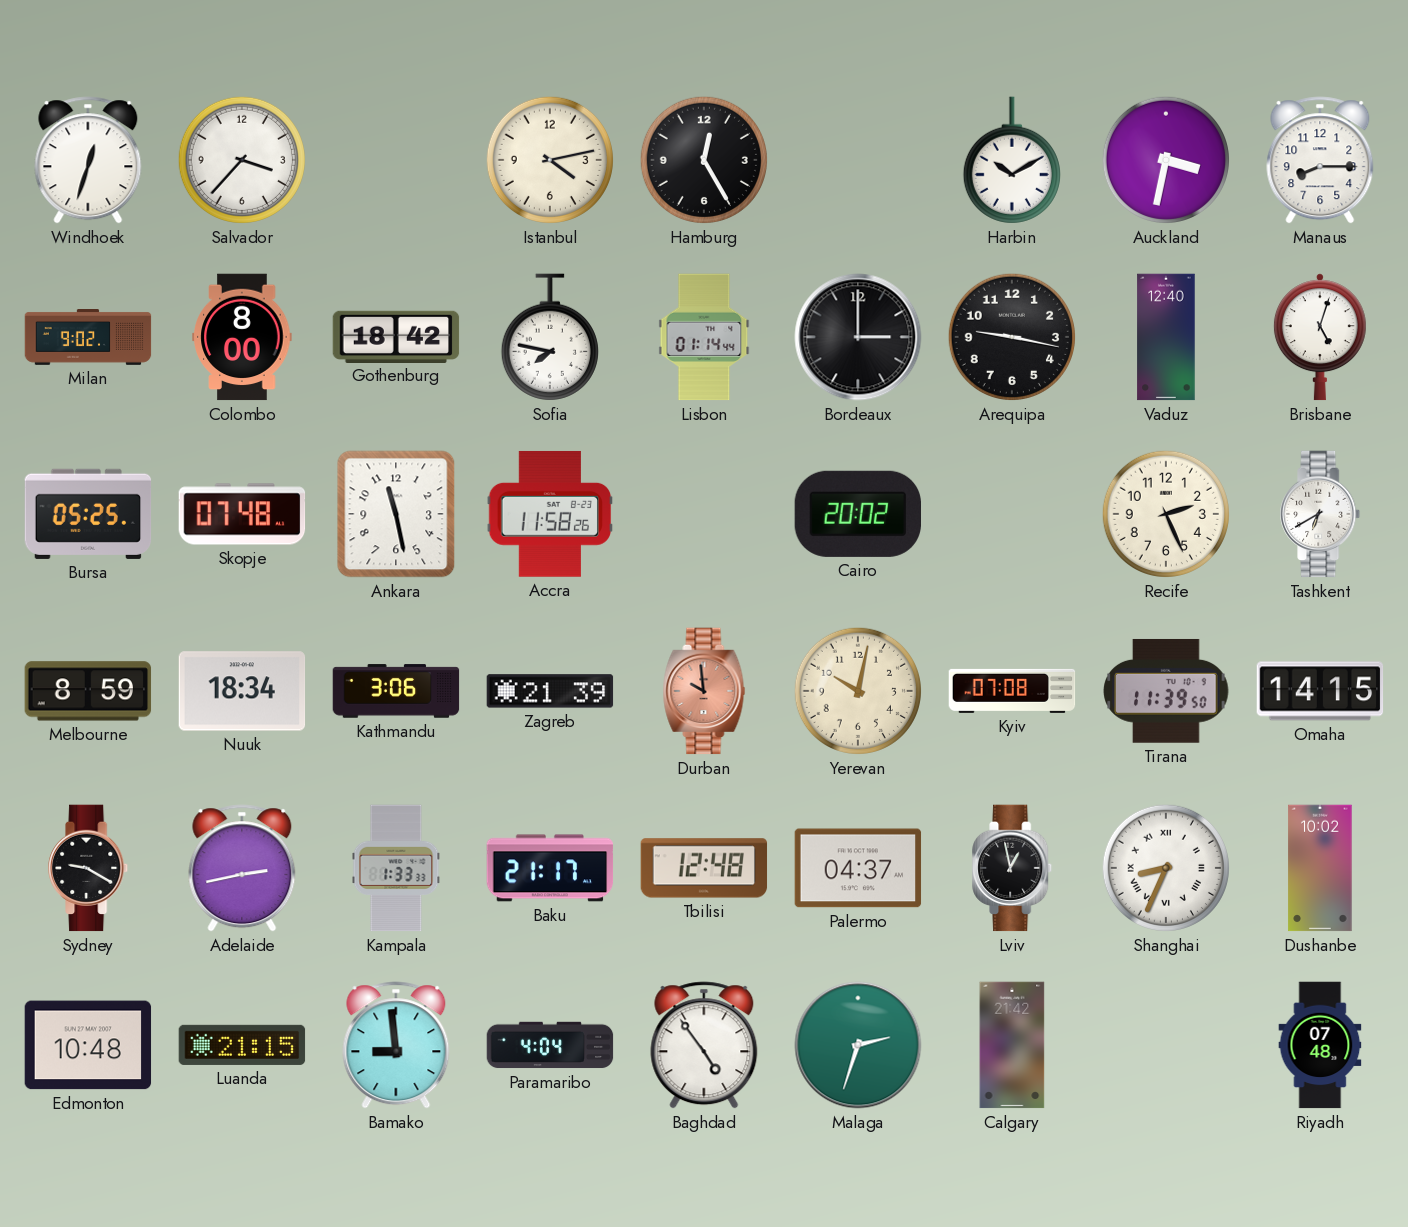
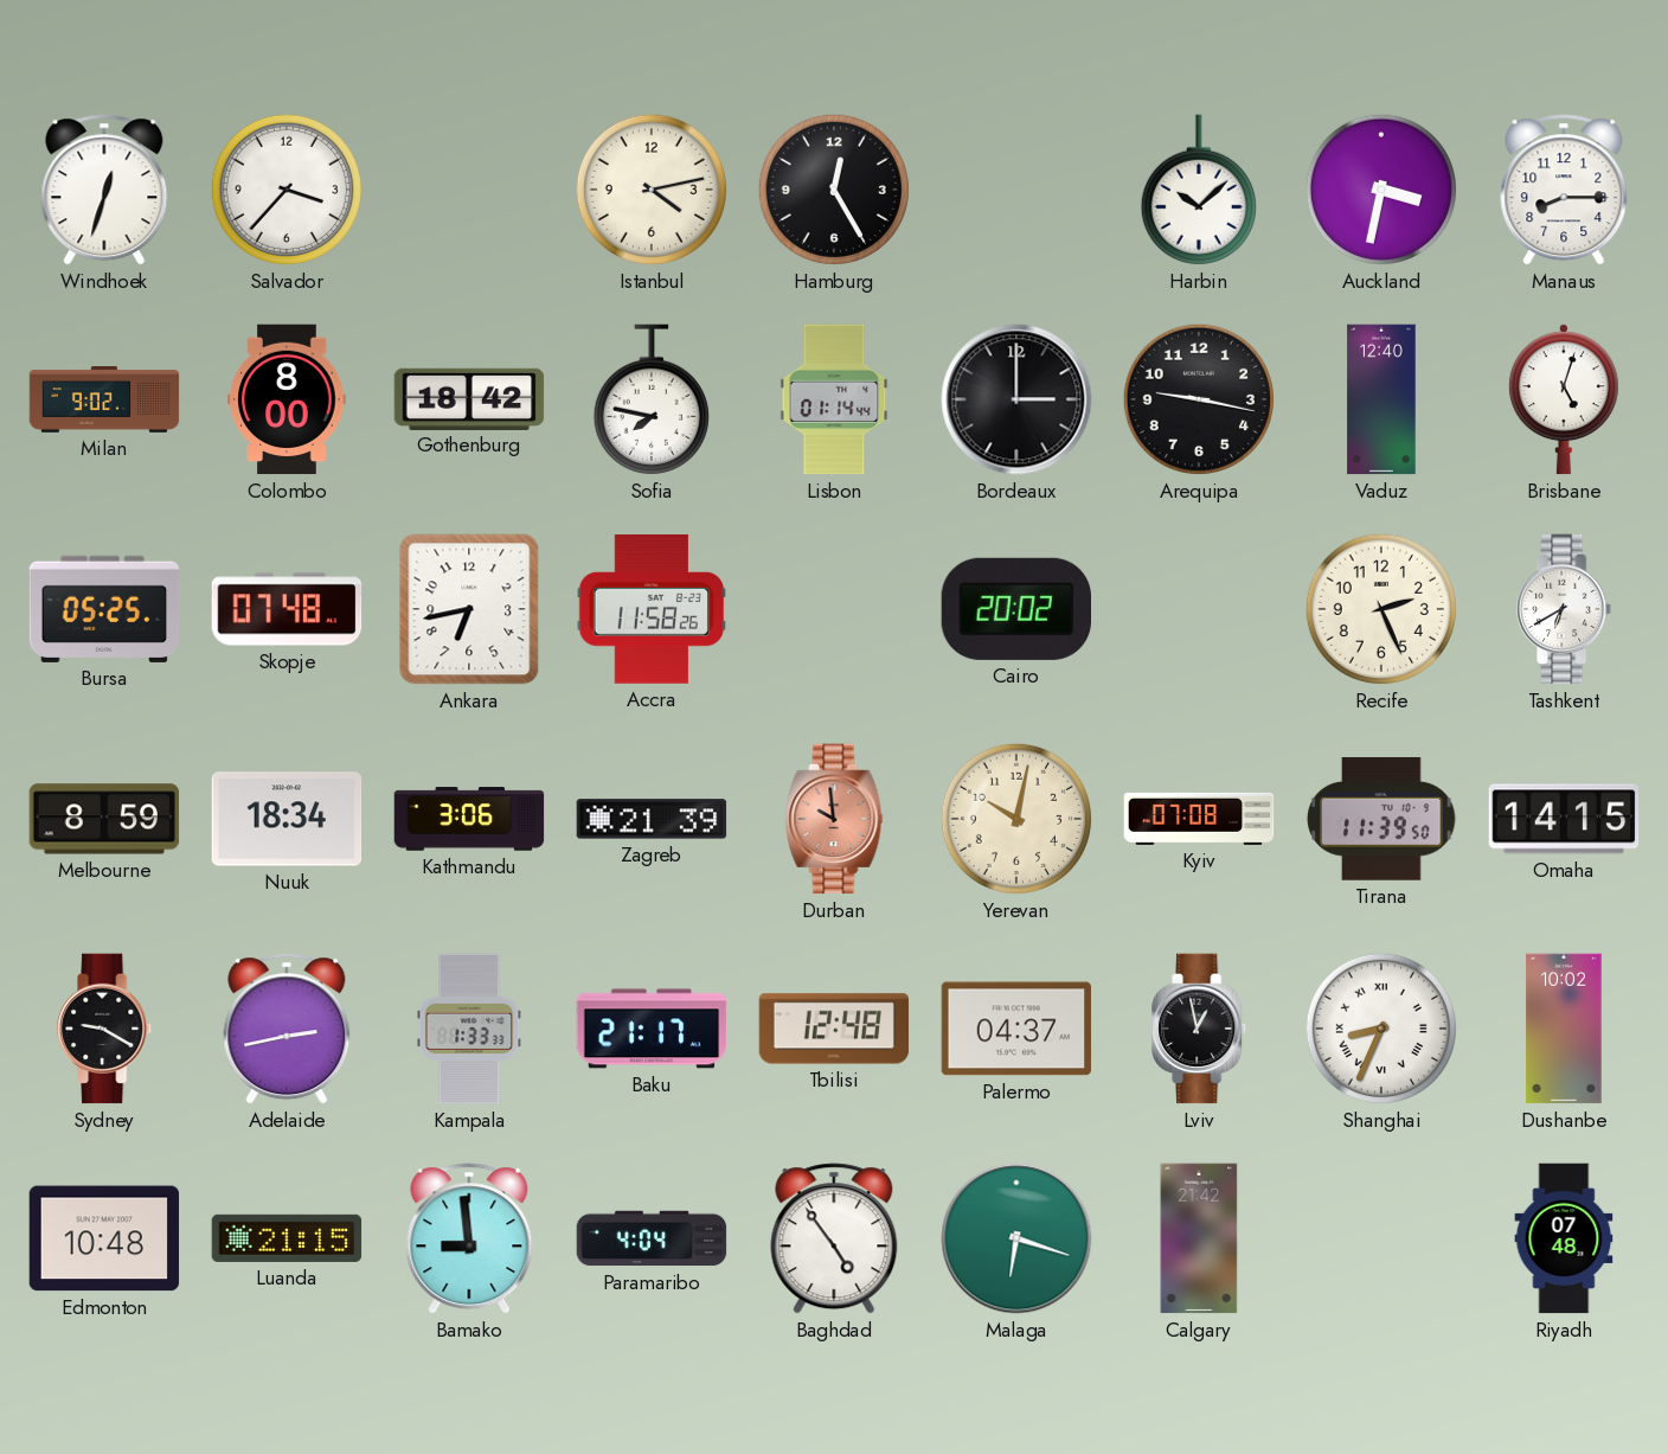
Harbin: 10:10 -> 10:08 (1199, 190)
Ankara: 11:28 -> 6:43 (469, 609)
Malaga: 2:33 -> 6:18 (1016, 1238)
